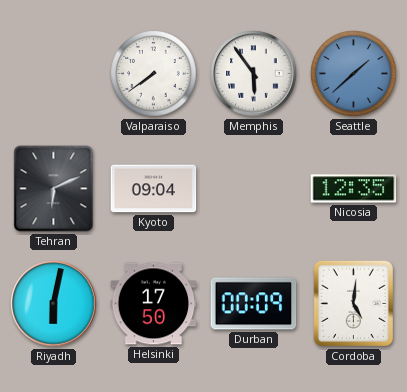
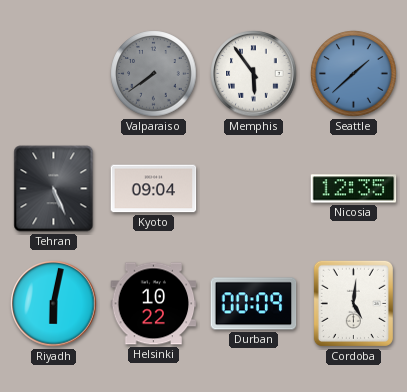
Valparaiso dial: white -> grey (154, 74)
Tehran: 6:11 -> 5:26 (54, 189)
Helsinki: 17:50 -> 10:22 (154, 304)
